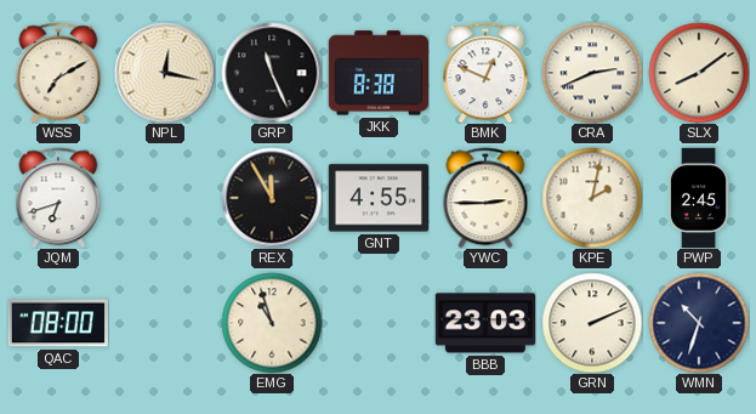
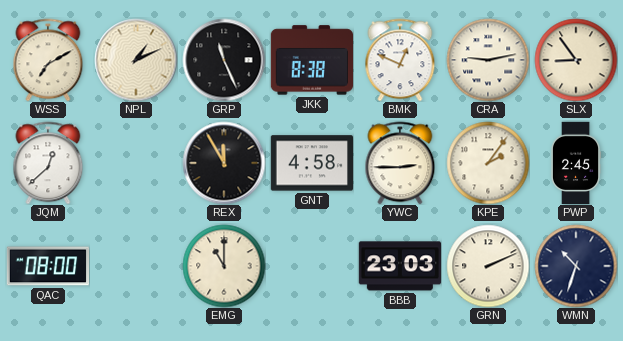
NPL: 12:17 -> 1:11 (136, 60)
CRA: 2:41 -> 9:13 (488, 60)
SLX: 8:09 -> 8:54 (576, 60)
JQM: 6:42 -> 12:38 (48, 163)
GNT: 4:55 -> 4:58 (311, 163)
KPE: 2:02 -> 2:06 (488, 163)
EMG: 10:57 -> 11:00 (224, 266)
